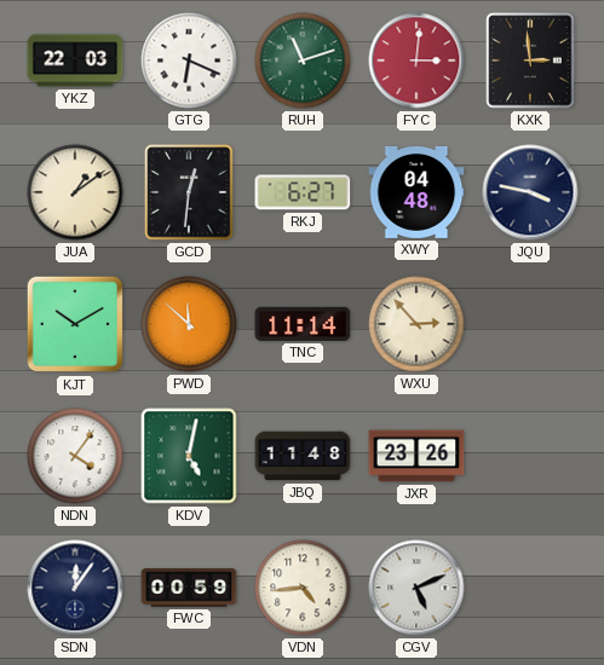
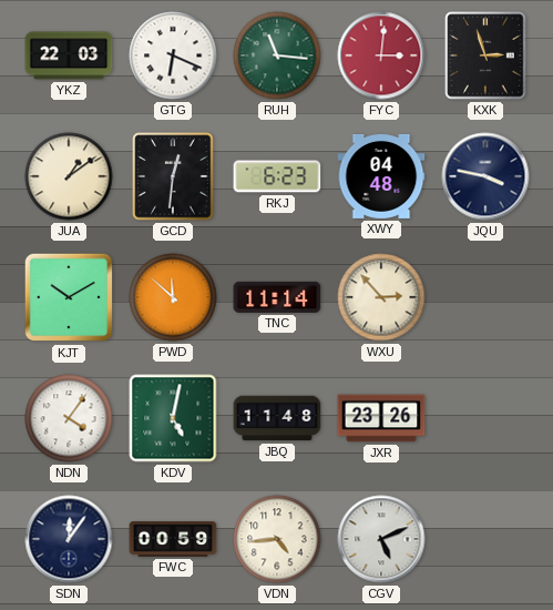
RUH: 11:12 -> 11:16 (277, 55)
KXK: 2:59 -> 2:57 (485, 55)
RKJ: 6:27 -> 6:23 (277, 176)
